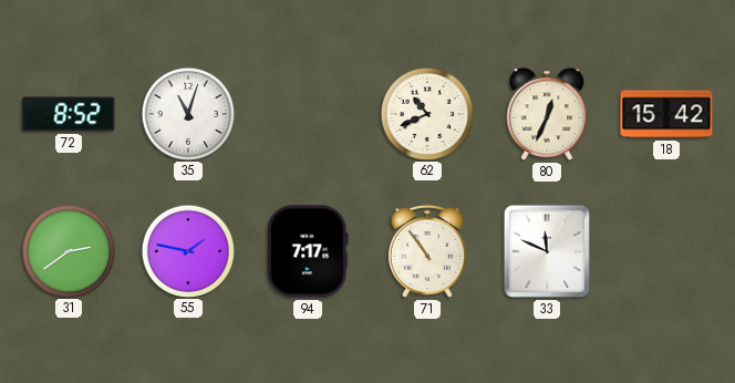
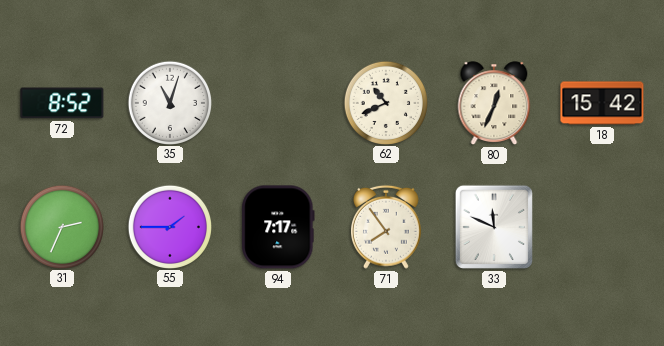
31: 2:39 -> 2:34 (61, 226)
55: 1:47 -> 1:45 (169, 226)
71: 10:54 -> 7:54 (387, 227)
